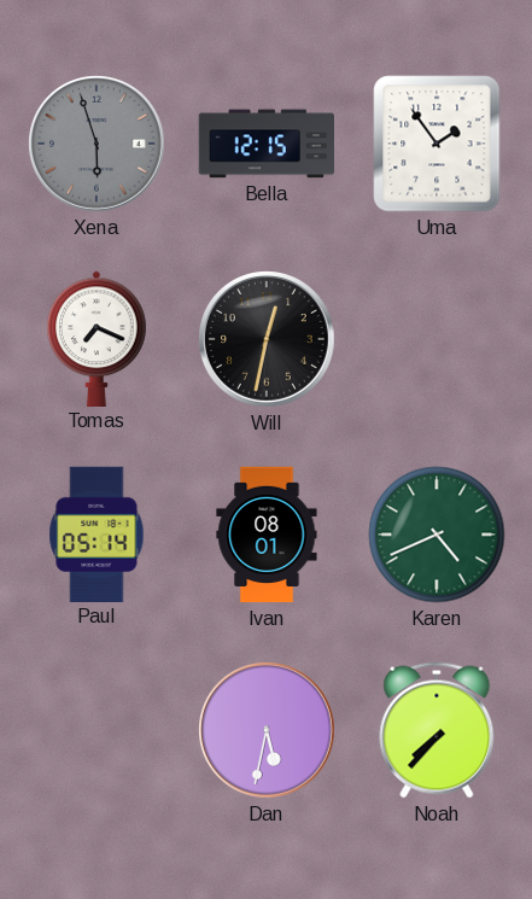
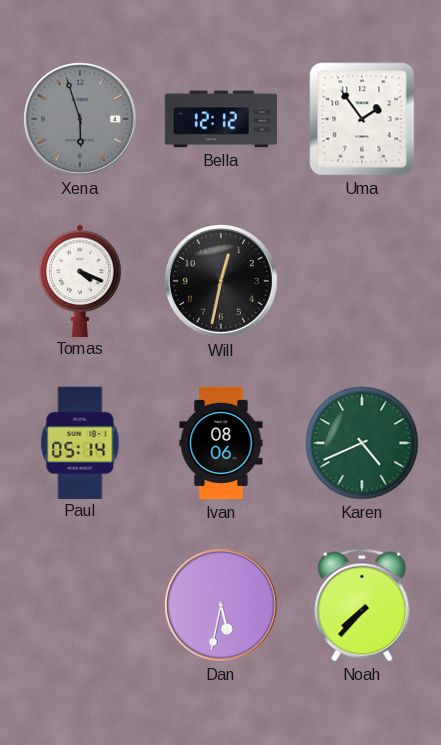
Bella: 12:15 -> 12:12 (220, 119)
Tomas: 7:19 -> 4:19 (80, 280)
Ivan: 08:01 -> 08:06 (221, 443)
